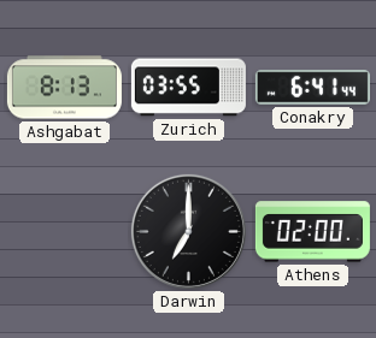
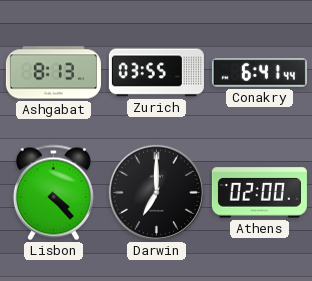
Lisbon: none -> 4:23 (53, 193)
